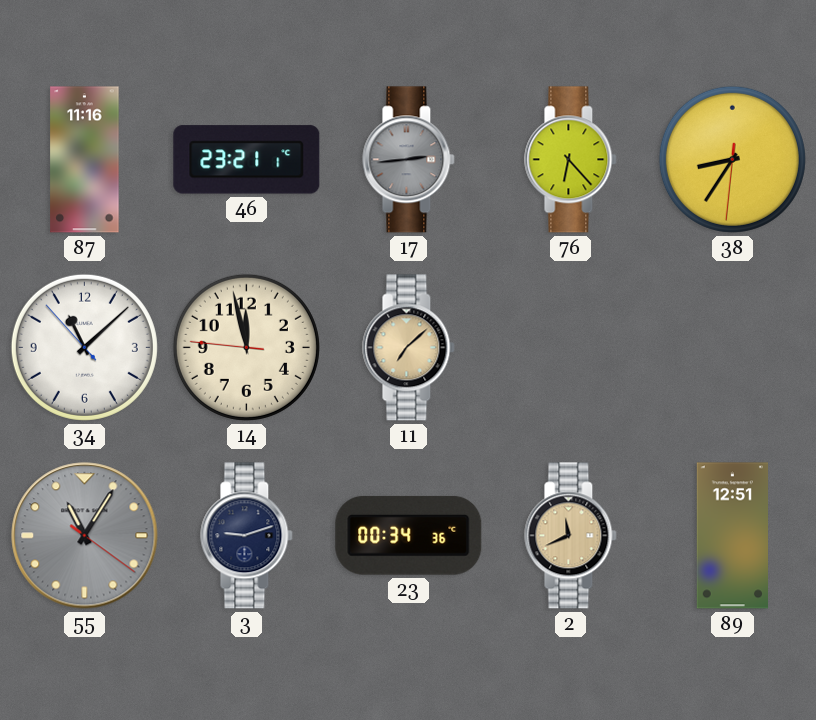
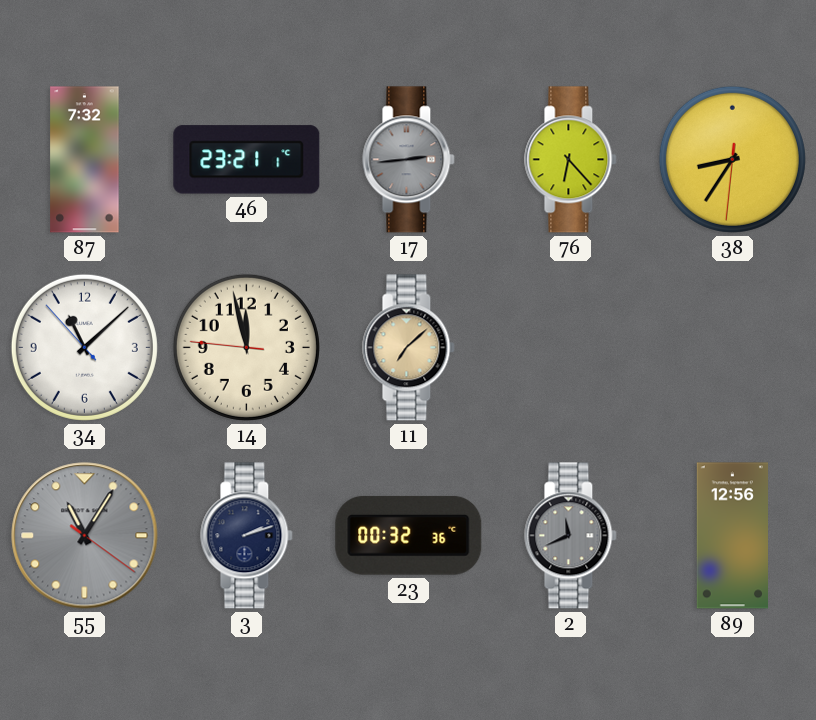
87: 11:16 -> 7:32 (85, 160)
3: 9:12 -> 2:12 (247, 536)
23: 00:34 -> 00:32 (409, 535)
2 dial: champagne -> grey (571, 536)
89: 12:51 -> 12:56 (732, 536)
